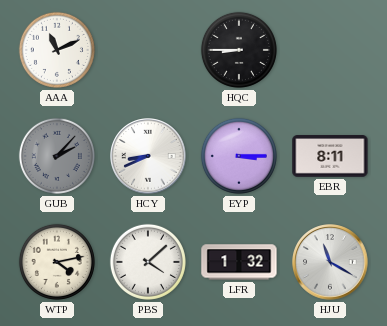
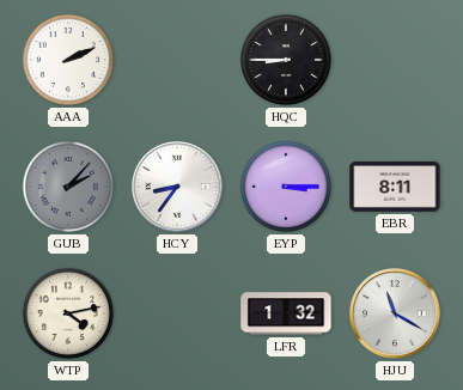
AAA: 11:11 -> 2:11 (68, 60)
HCY: 8:41 -> 8:36 (177, 187)
PBS: 4:08 -> none (148, 262)
